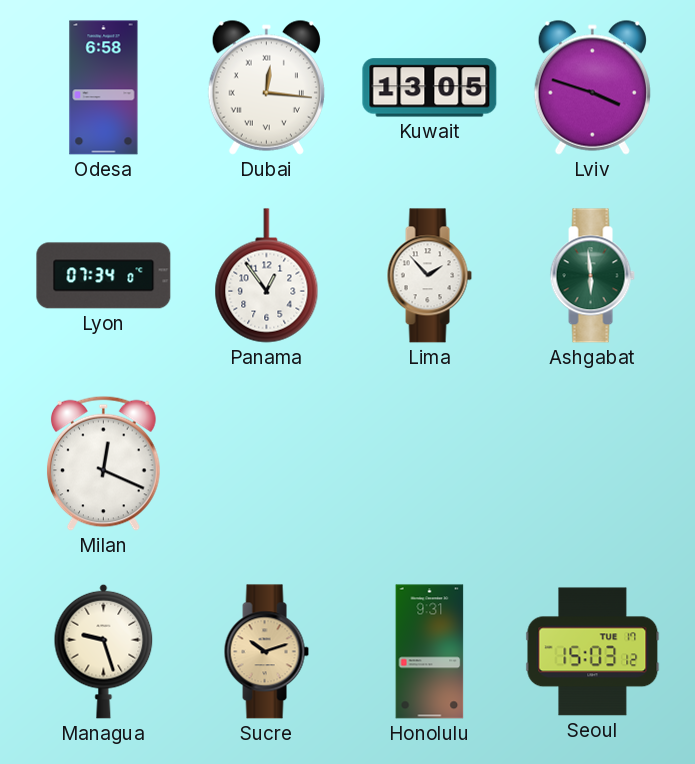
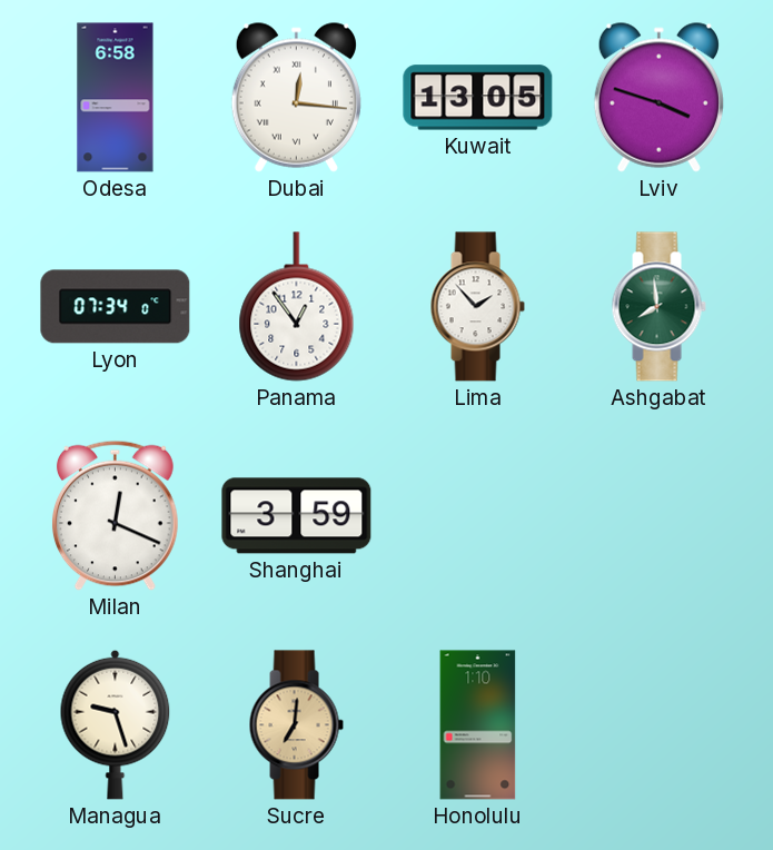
Ashgabat: 5:59 -> 7:59 (658, 307)
Shanghai: none -> 3:59 (297, 516)
Sucre: 10:12 -> 7:01 (296, 725)
Honolulu: 9:31 -> 1:10 (478, 725)
Seoul: 15:03 -> none (593, 652)
